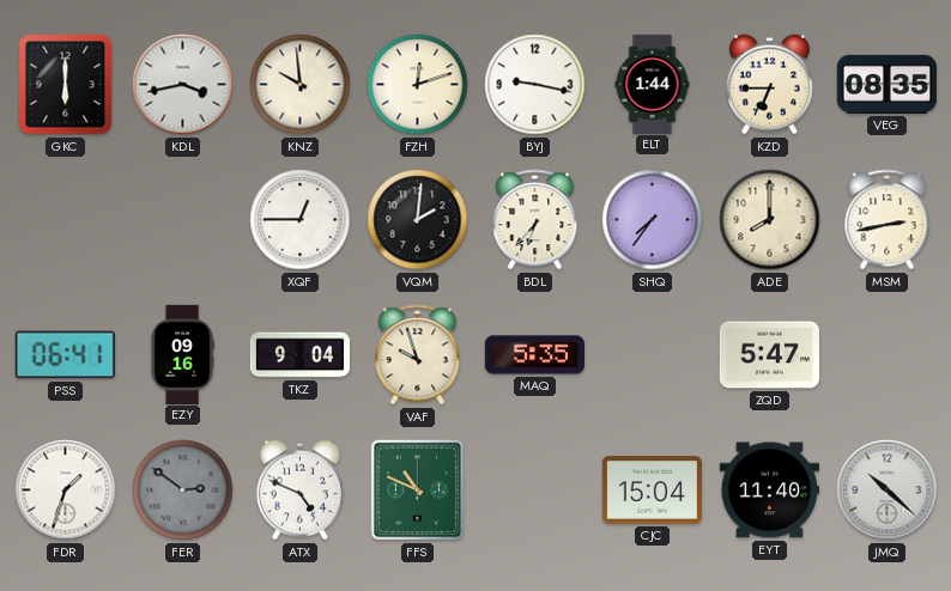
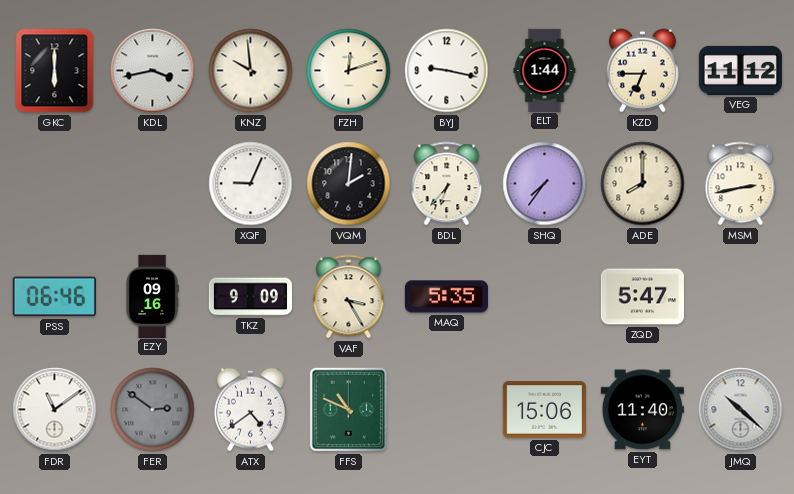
VEG: 08:35 -> 11:12 (740, 70)
XQF: 12:45 -> 9:04 (251, 184)
PSS: 06:41 -> 06:46 (54, 297)
TKZ: 9:04 -> 9:09 (250, 297)
VAF: 9:57 -> 3:25 (349, 297)
FDR: 1:33 -> 11:09 (55, 410)
ATX: 4:49 -> 4:39 (250, 410)
CJC: 15:04 -> 15:06 (544, 410)
